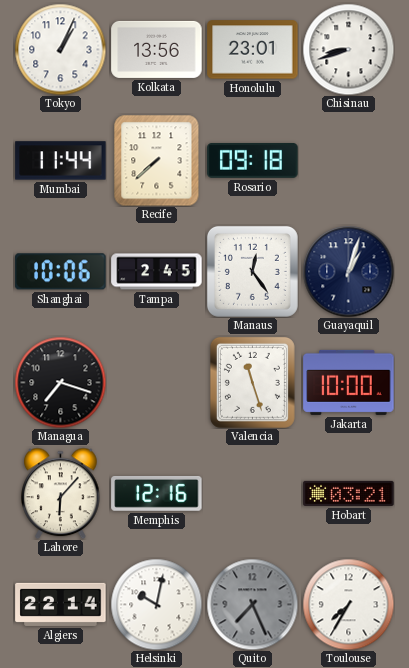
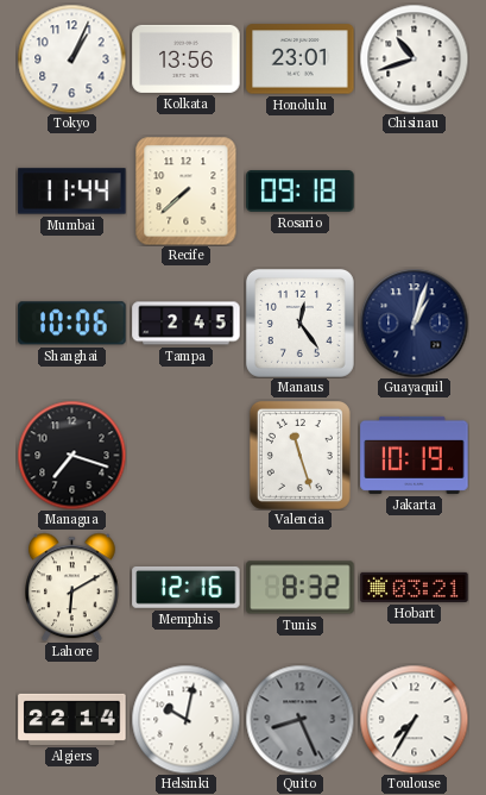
Chisinau: 8:42 -> 10:42 (414, 58)
Jakarta: 10:00 -> 10:19 (415, 455)
Lahore: 6:07 -> 6:10 (72, 587)
Tunis: none -> 8:32 (301, 588)
Quito: 7:26 -> 8:26 (299, 719)
